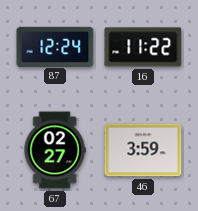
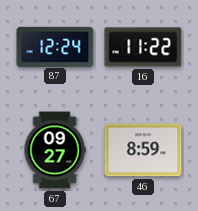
67: 02:27 -> 09:27 (55, 150)
46: 3:59 -> 8:59 (143, 150)
